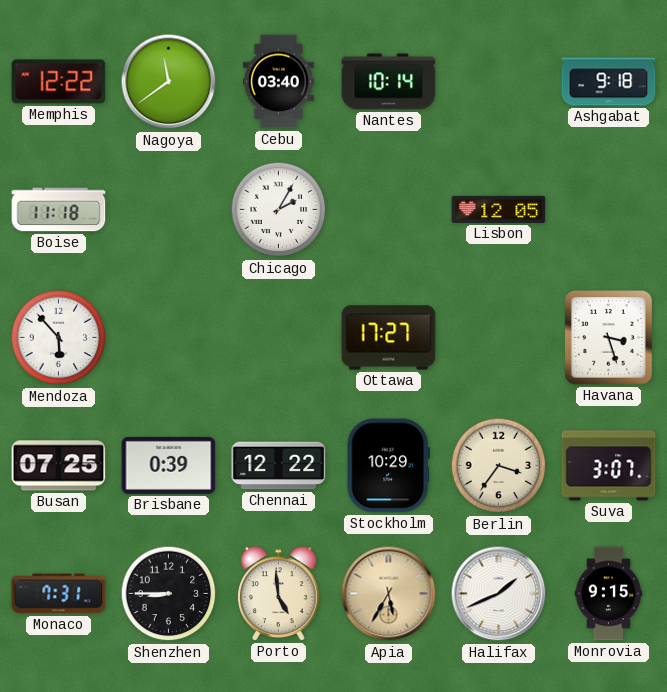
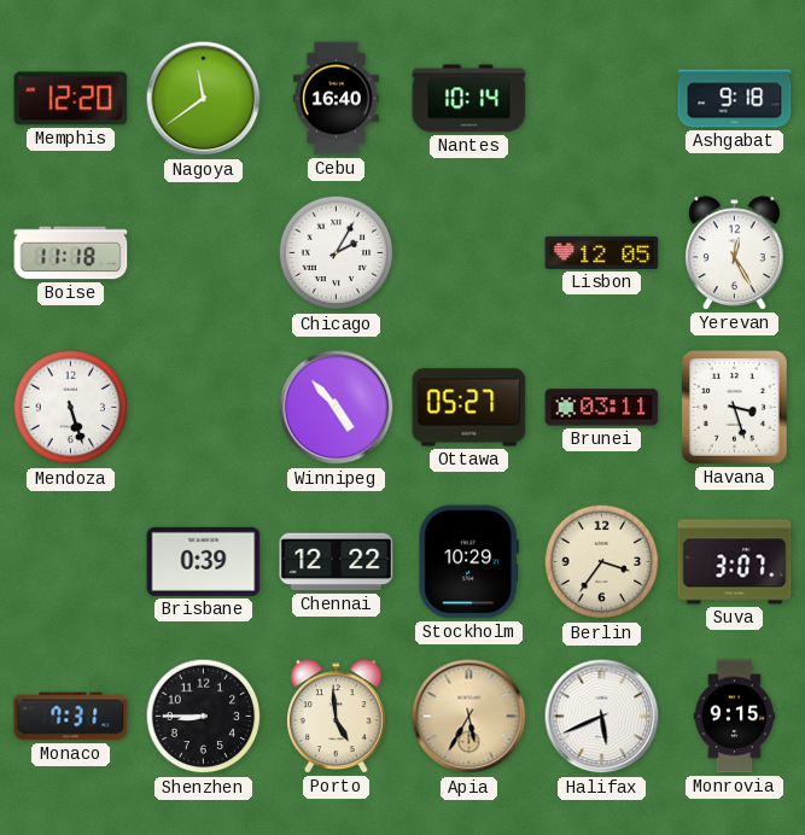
Memphis: 12:22 -> 12:20 (71, 99)
Cebu: 03:40 -> 16:40 (336, 99)
Yerevan: none -> 12:25 (735, 253)
Mendoza: 5:53 -> 5:27 (71, 408)
Winnipeg: none -> 4:53 (337, 408)
Ottawa: 17:27 -> 05:27 (469, 408)
Brunei: none -> 03:11 (602, 408)
Busan: 07:25 -> none (59, 466)
Halifax: 1:41 -> 5:41 (602, 717)
